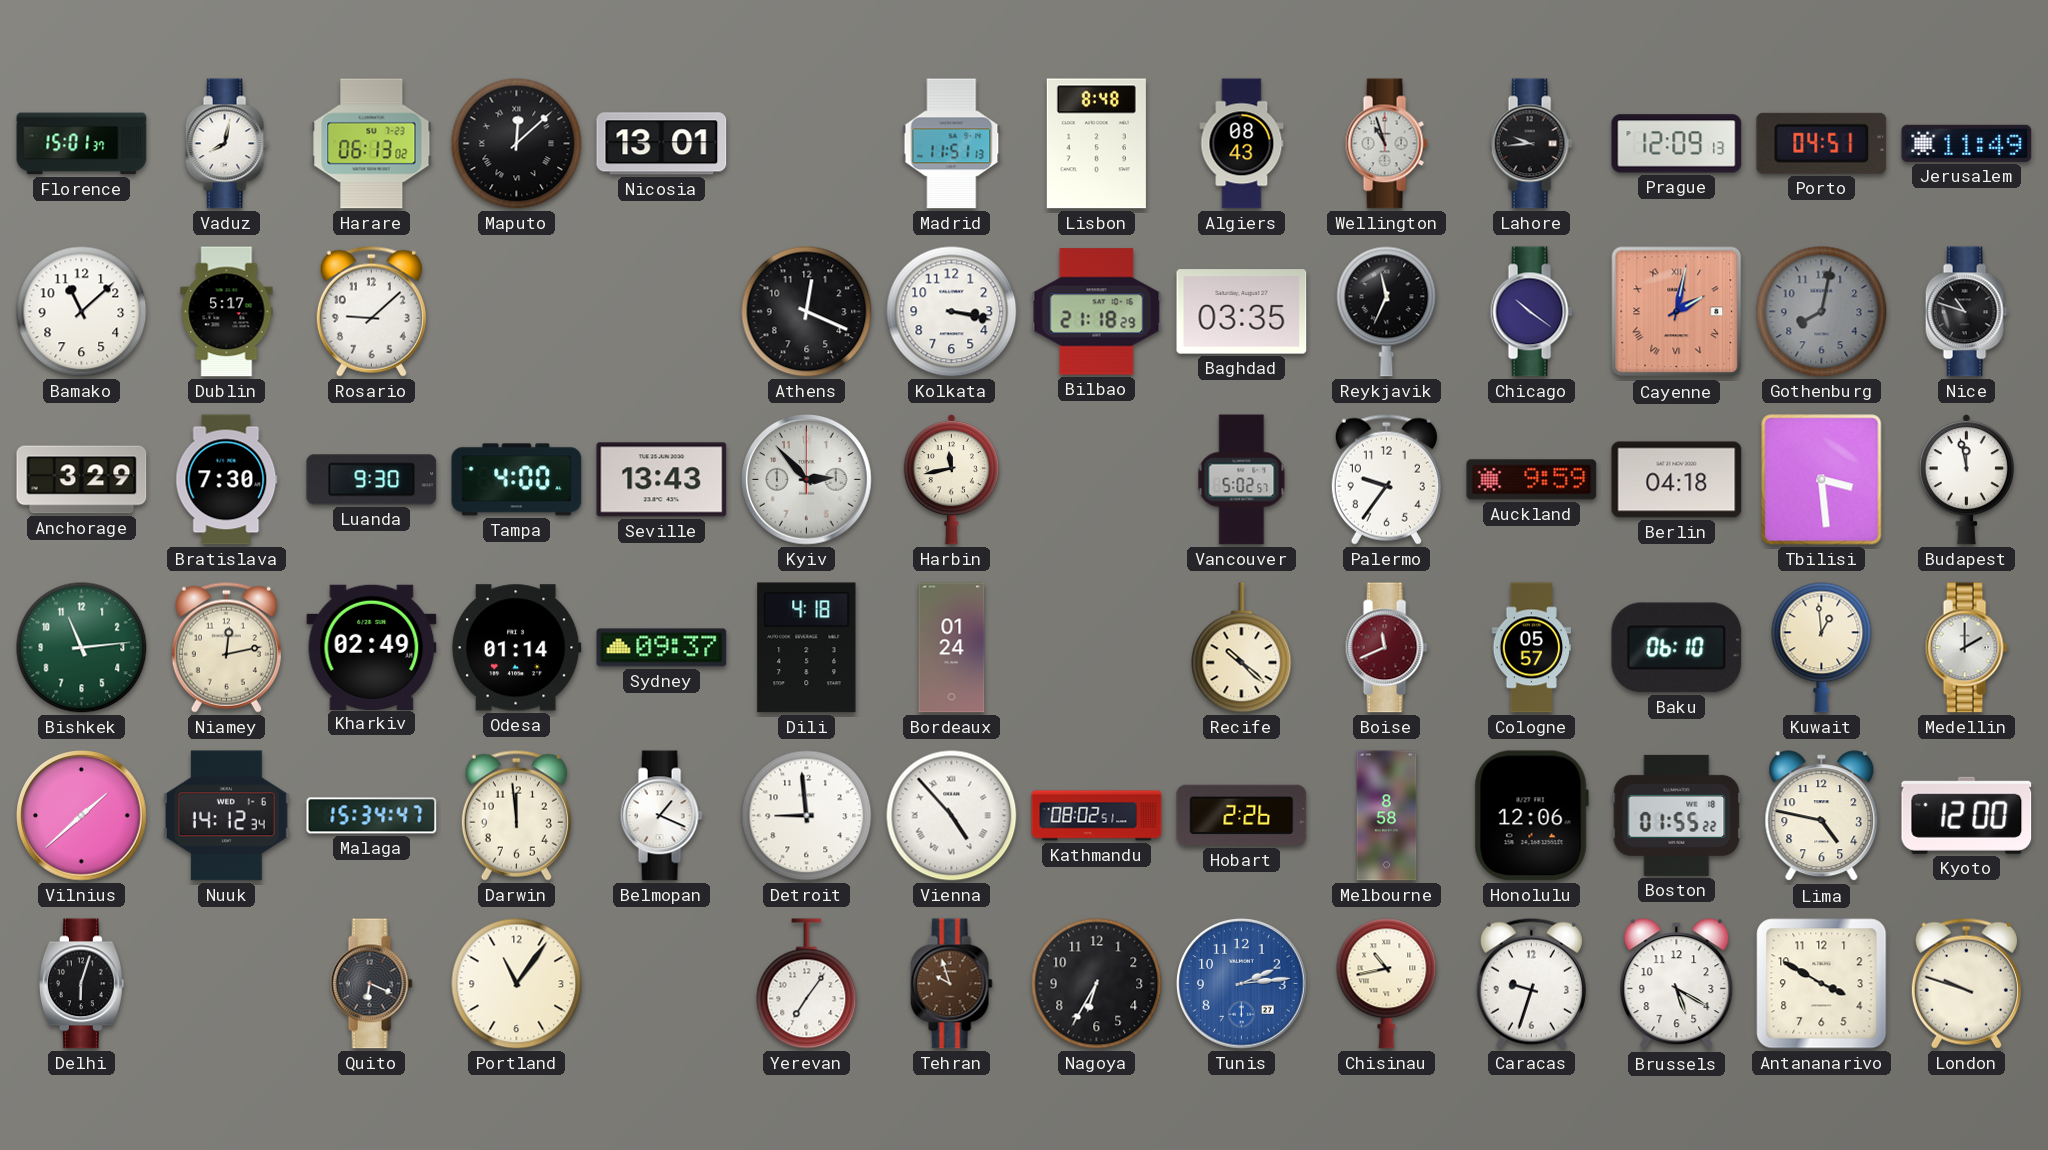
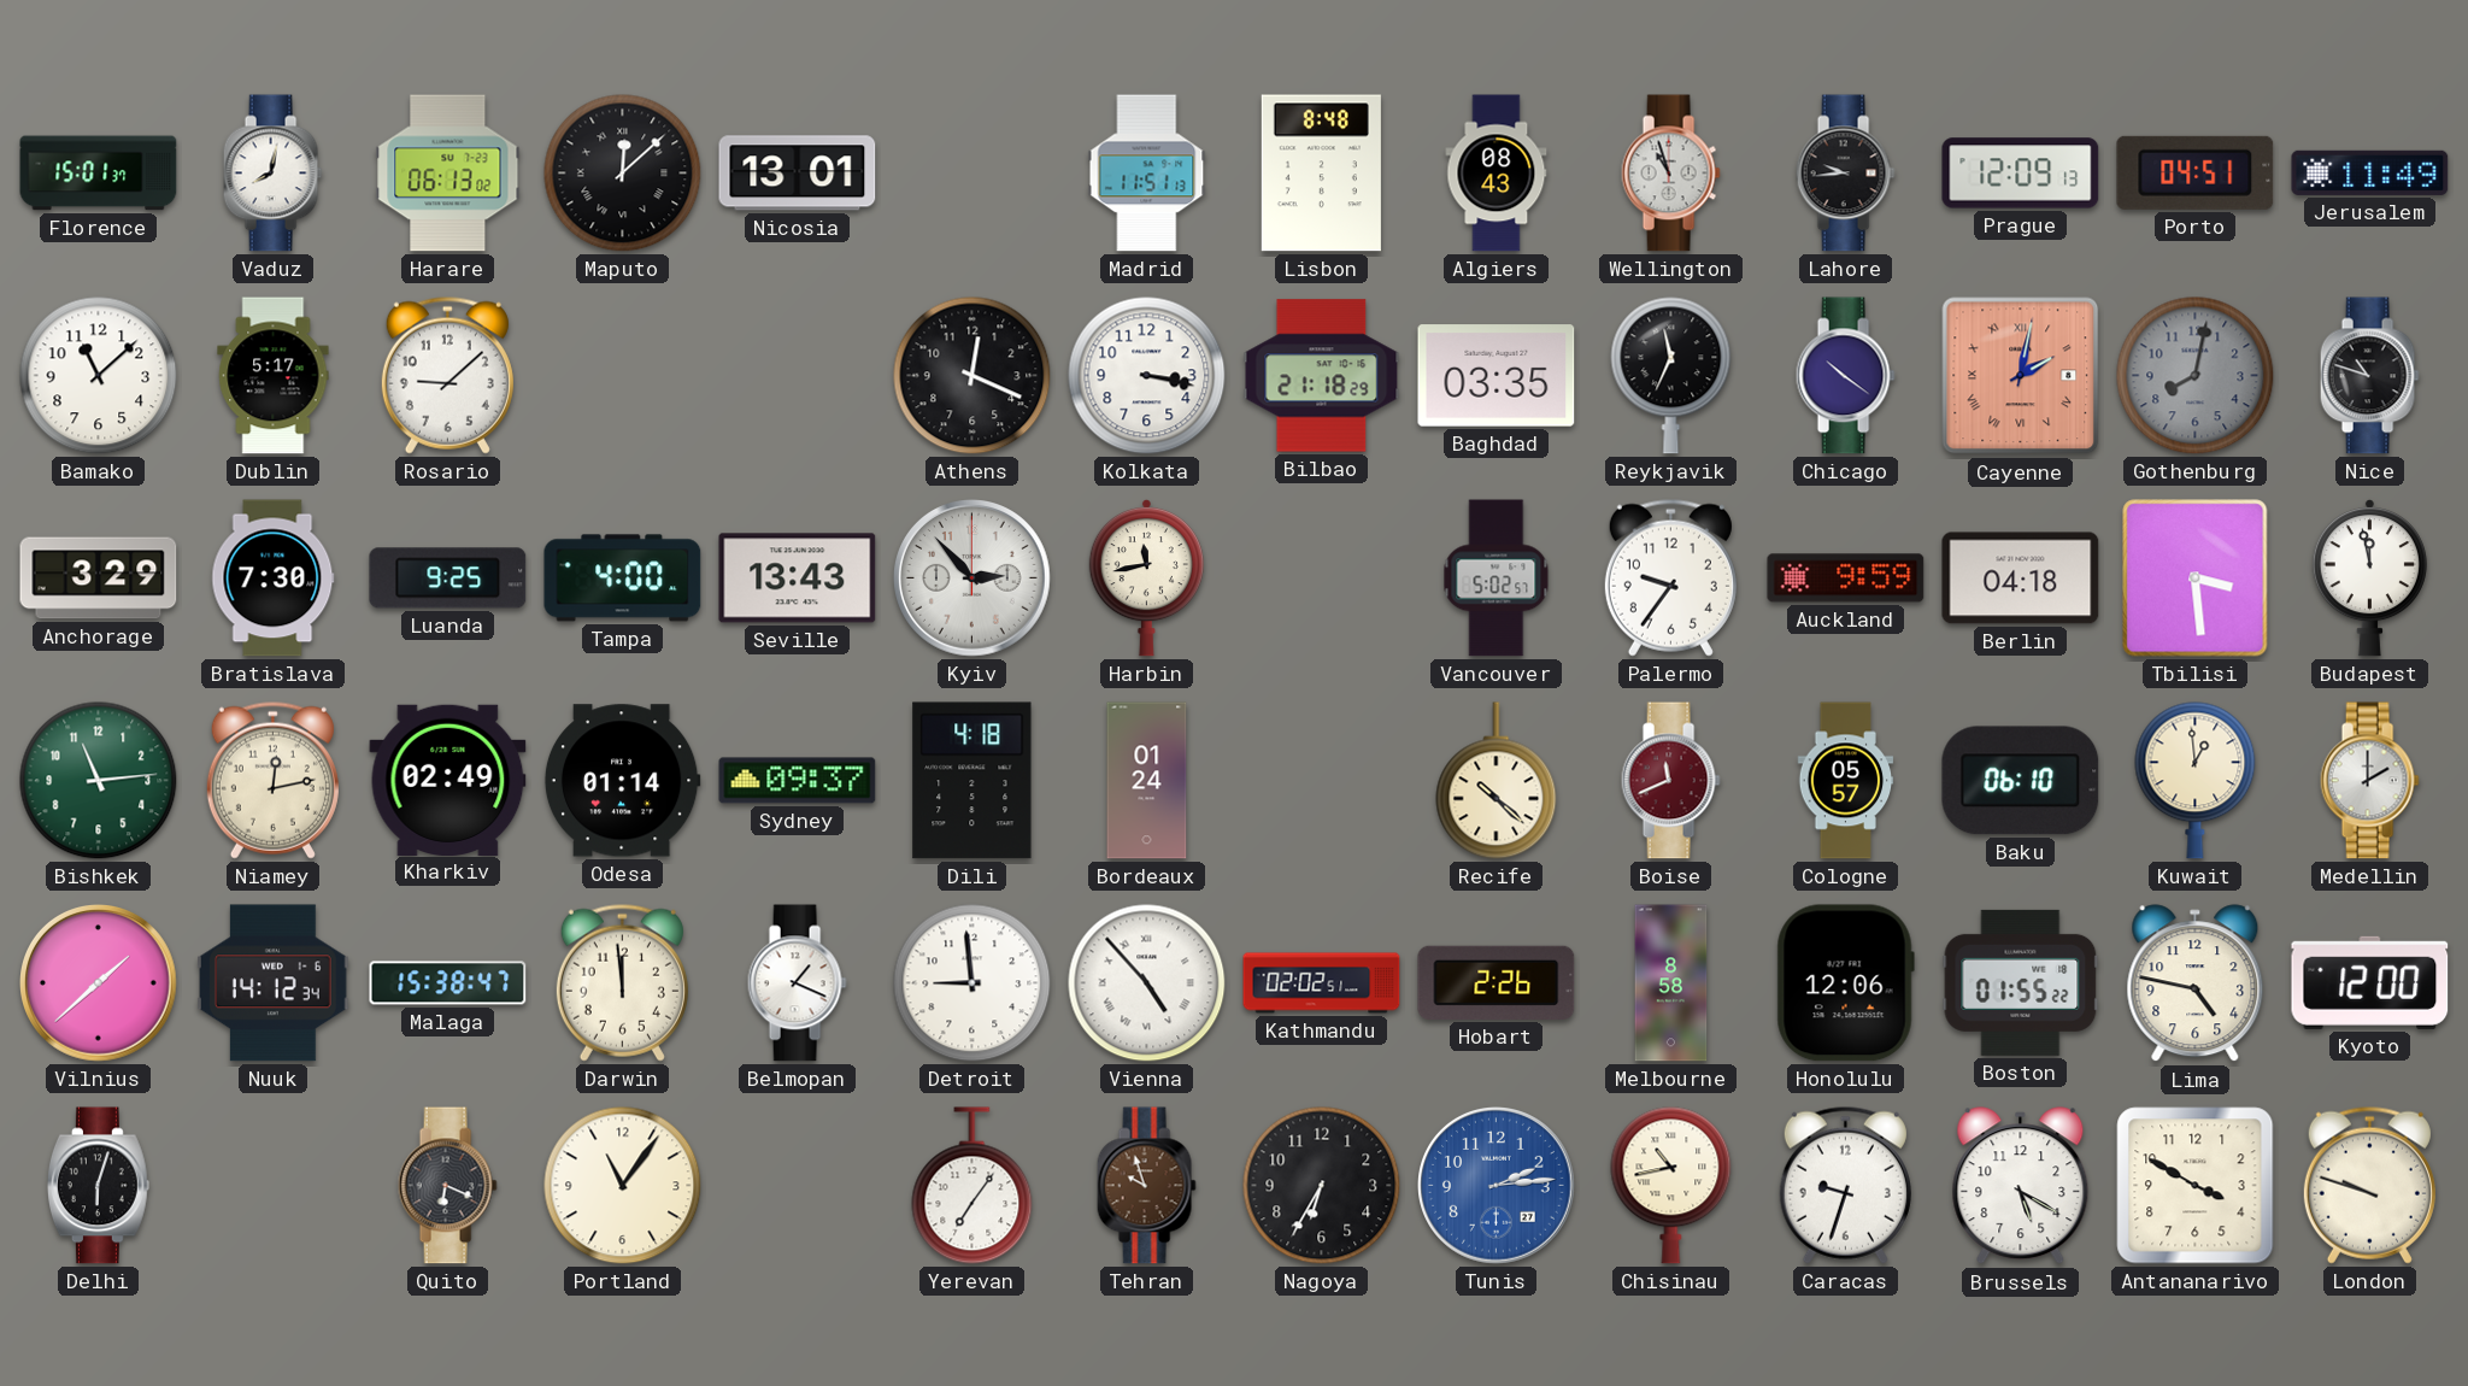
Luanda: 9:30 -> 9:25 (448, 579)
Malaga: 15:34 -> 15:38 (448, 983)
Kathmandu: 08:02 -> 02:02 (1322, 983)
